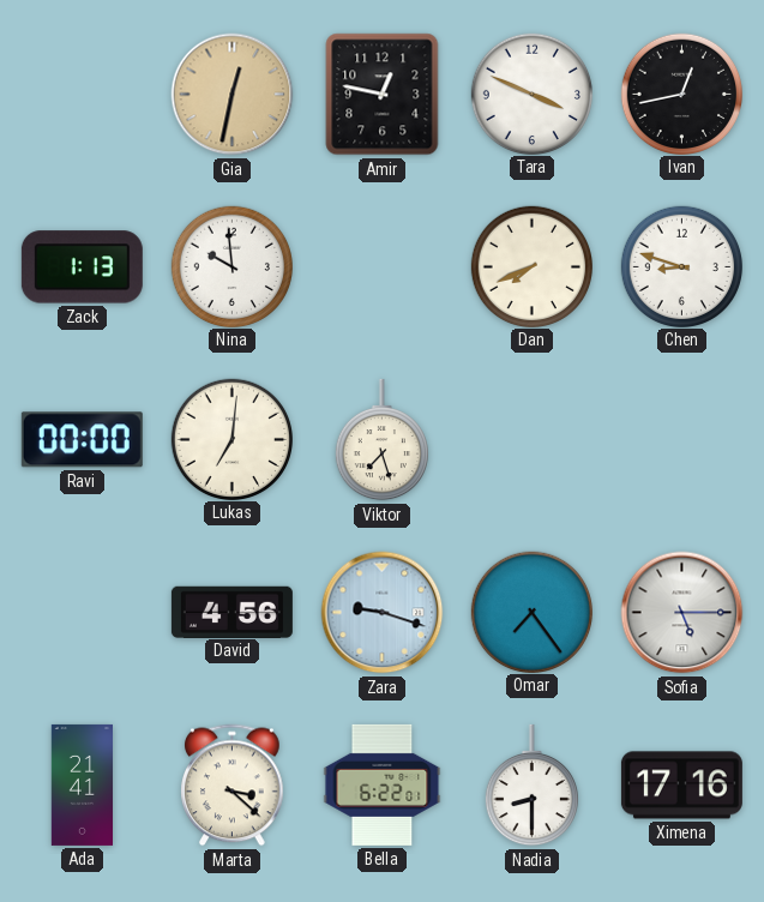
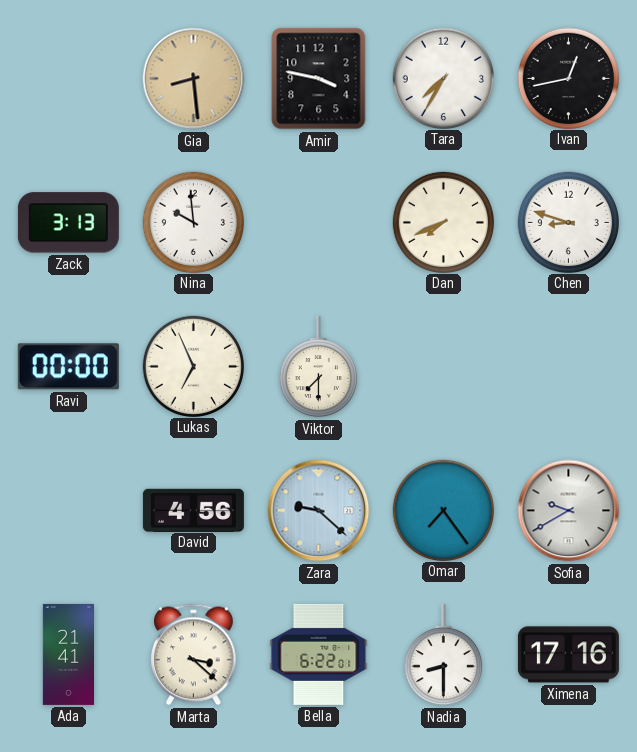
Gia: 12:32 -> 8:29 (194, 79)
Amir: 12:47 -> 3:47 (319, 79)
Tara: 3:49 -> 7:35 (443, 78)
Zack: 1:13 -> 3:13 (68, 223)
Lukas: 7:01 -> 6:56 (193, 366)
Viktor: 7:27 -> 7:30 (318, 367)
Zara: 9:18 -> 9:22 (319, 511)
Sofia: 5:15 -> 9:40 (569, 511)
